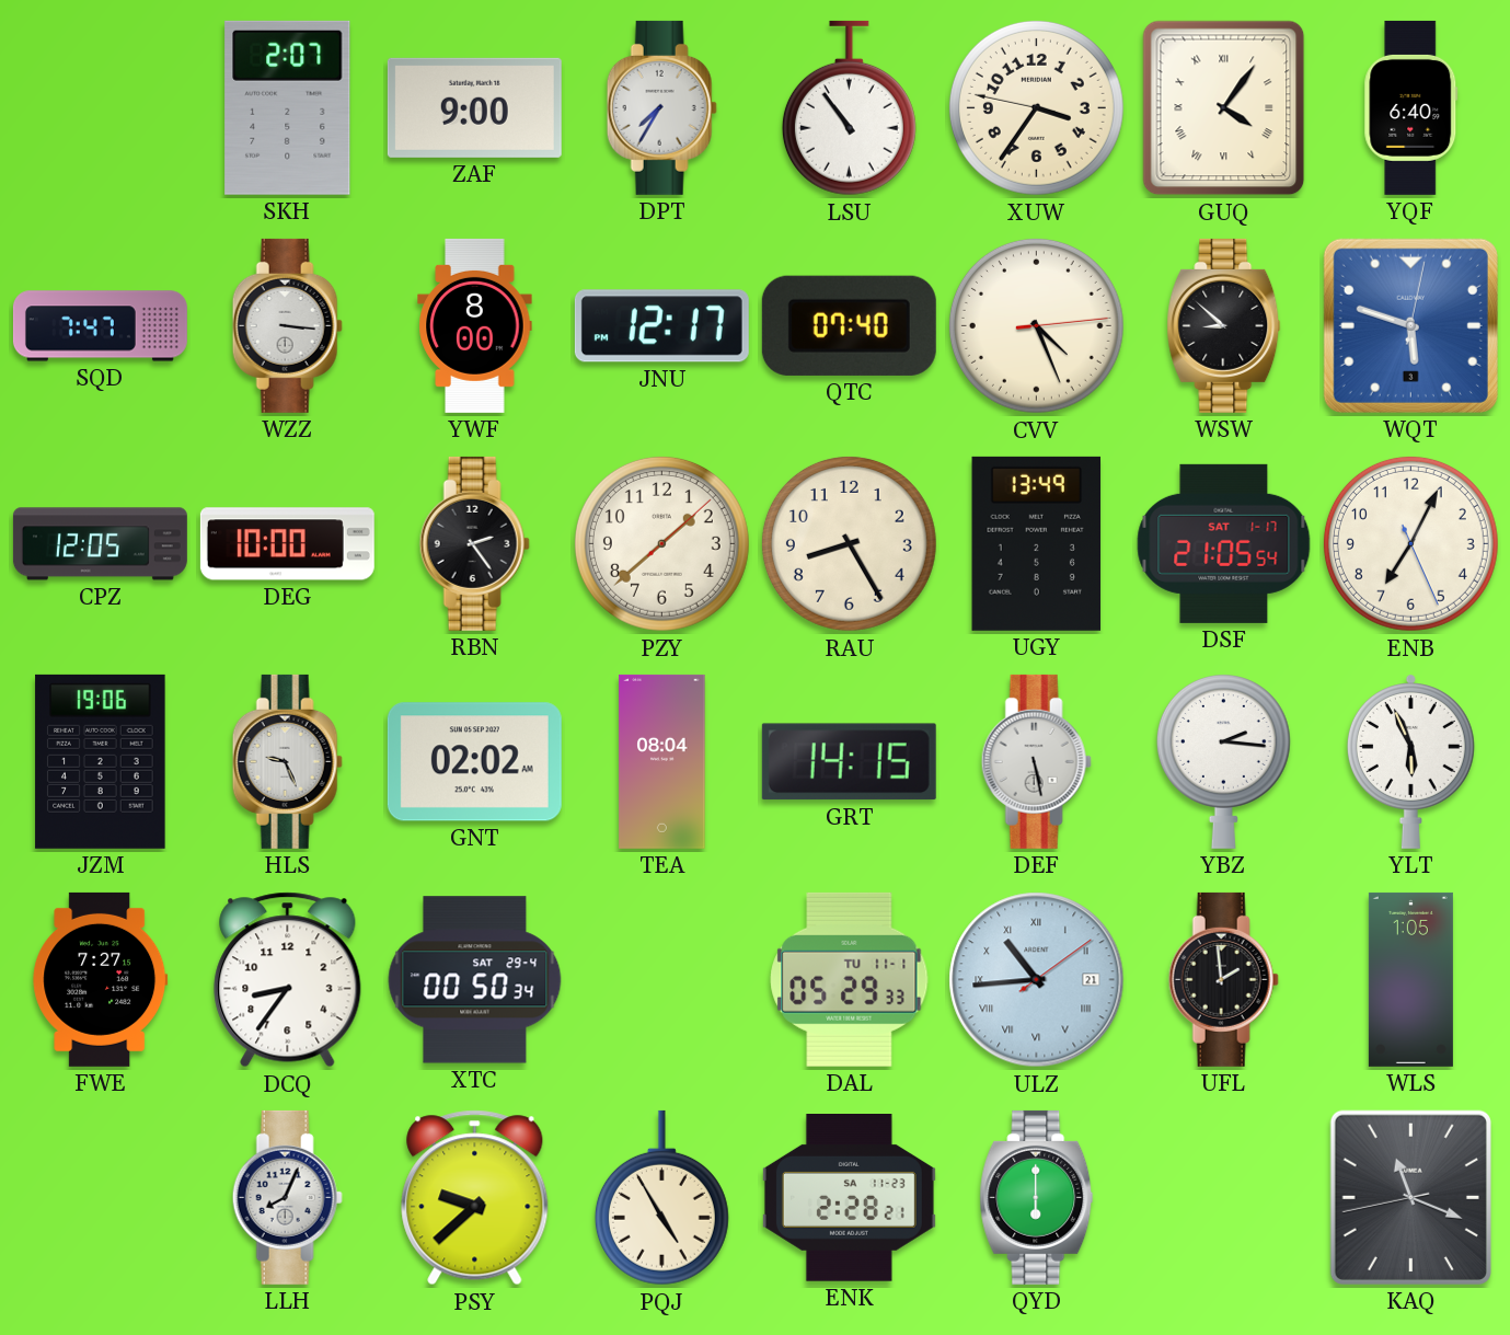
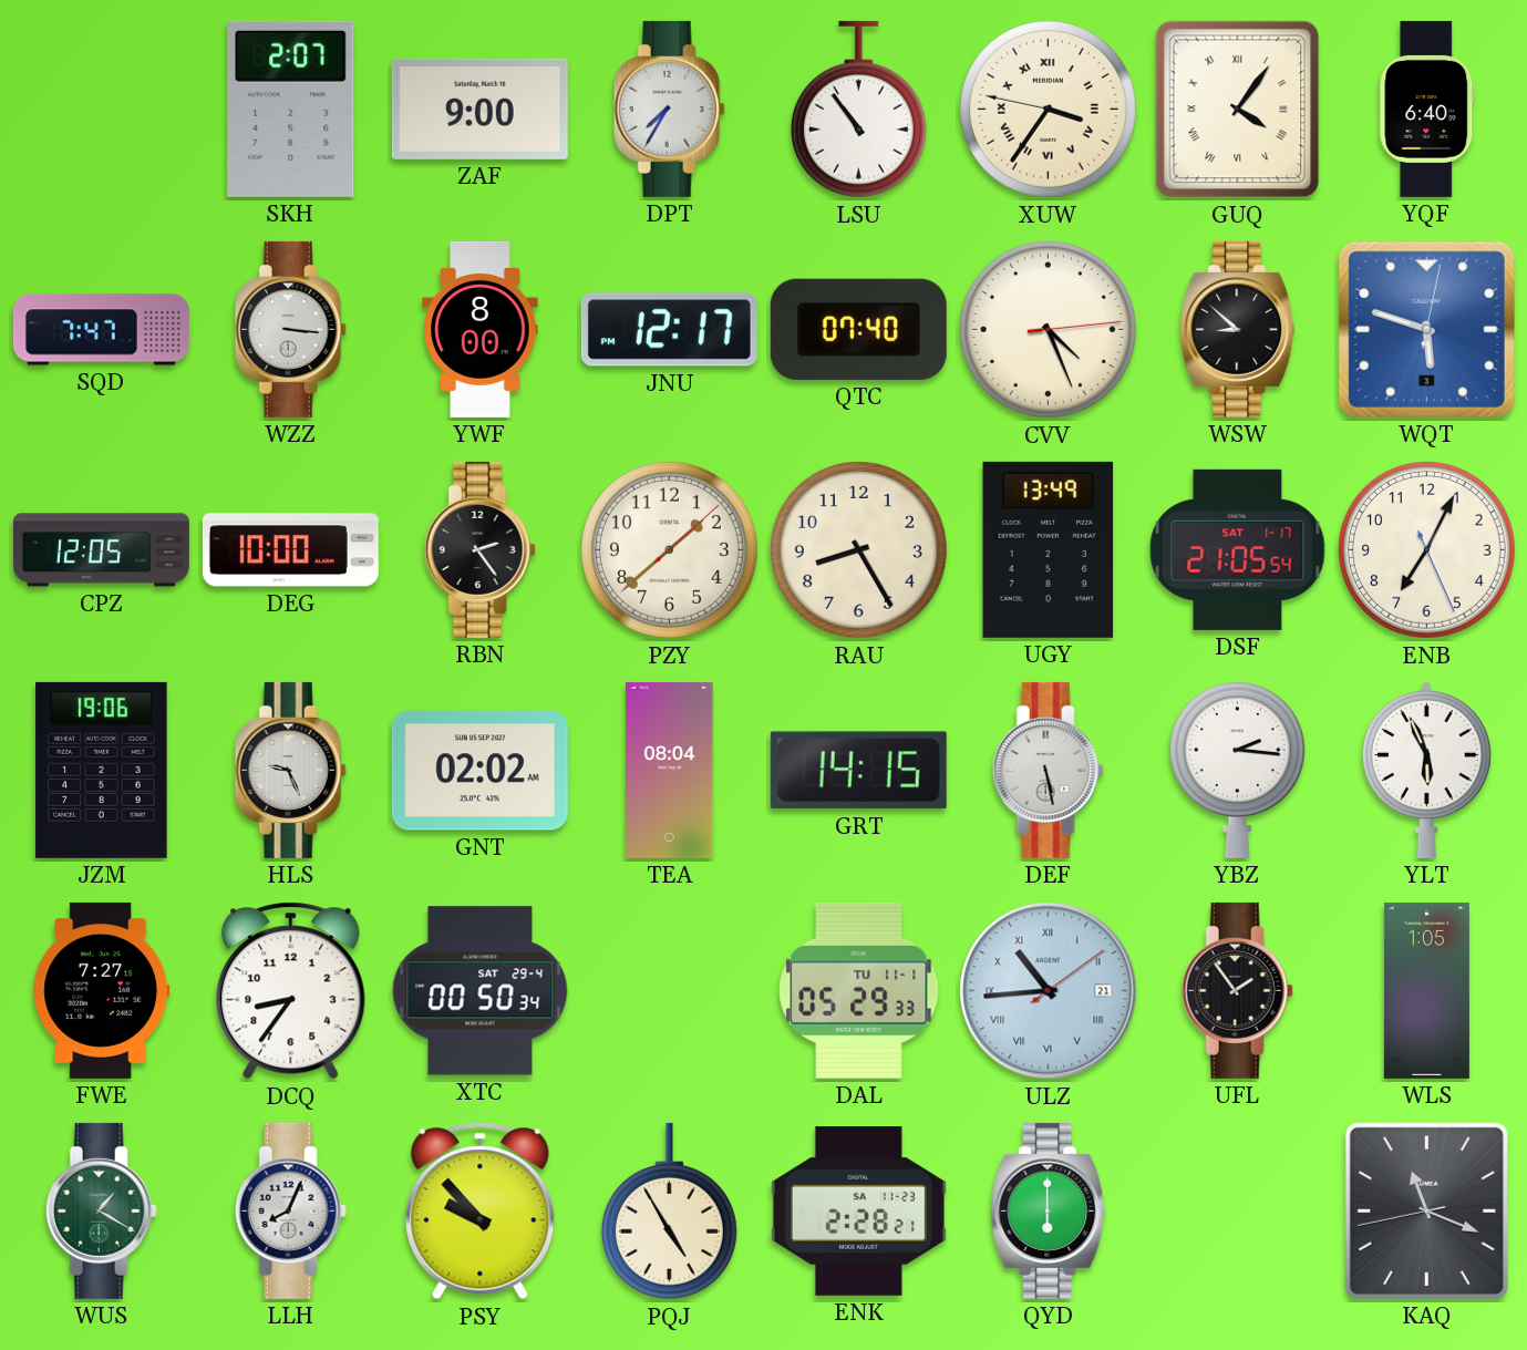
XUW numerals: Arabic -> Roman (1048, 109)
UFL: 1:59 -> 1:54 (1237, 990)
WUS: none -> 1:20 (101, 1210)
PSY: 9:38 -> 9:53 (481, 1212)
